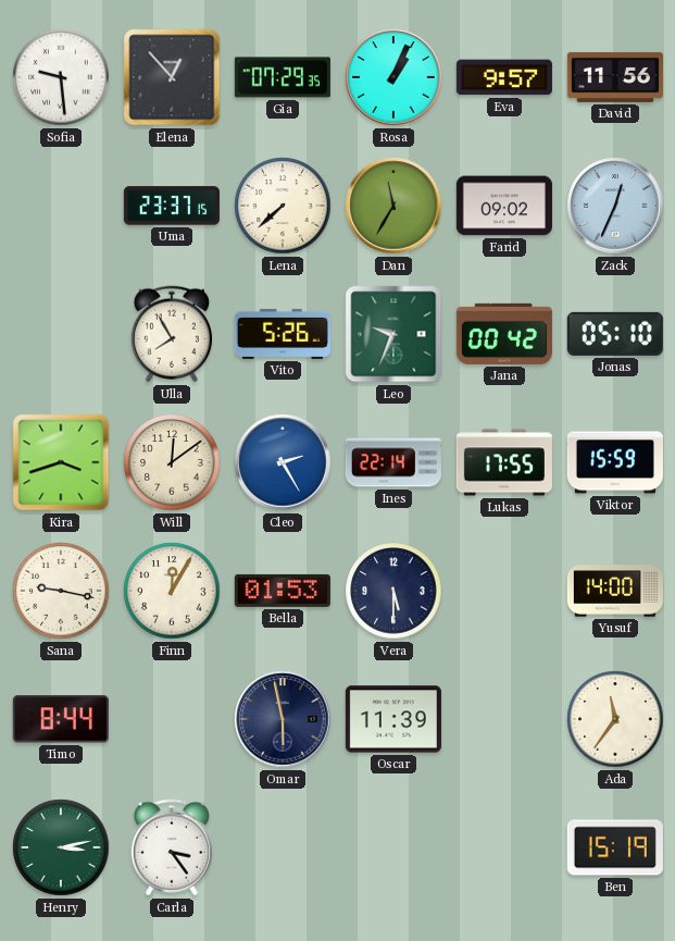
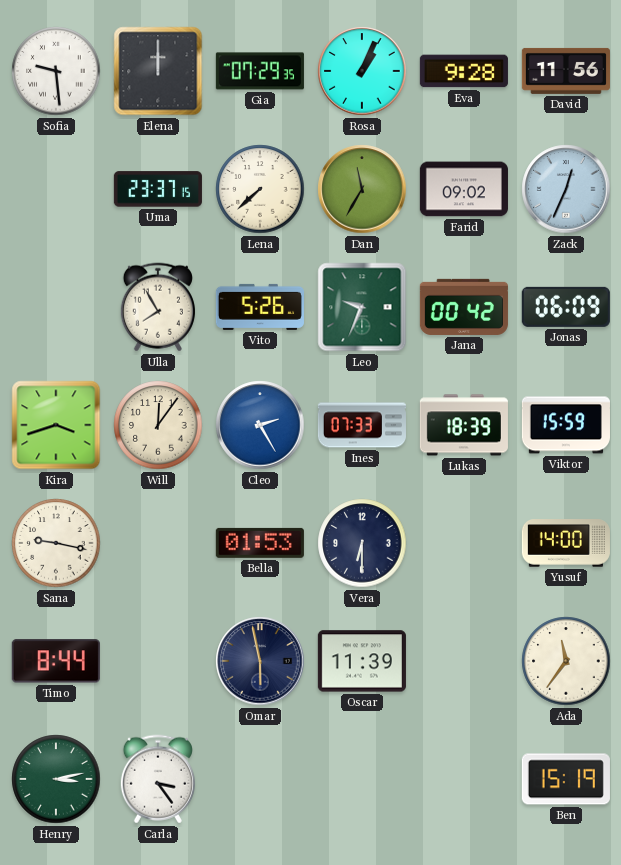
Elena: 12:53 -> 12:00 (158, 71)
Eva: 9:57 -> 9:28 (464, 71)
Jonas: 05:10 -> 06:09 (566, 307)
Will: 12:09 -> 12:06 (158, 425)
Ines: 22:14 -> 07:33 (362, 425)
Lukas: 17:55 -> 18:39 (464, 425)
Finn: 12:05 -> none (172, 591)
Vera: 5:30 -> 6:30 (362, 543)
